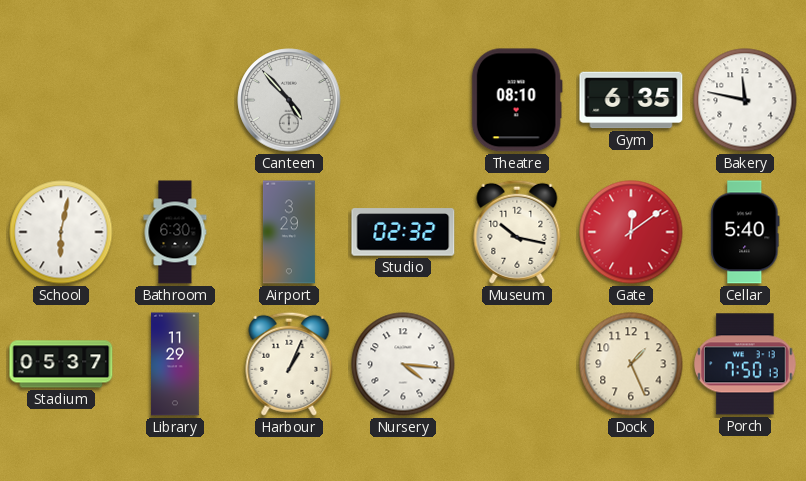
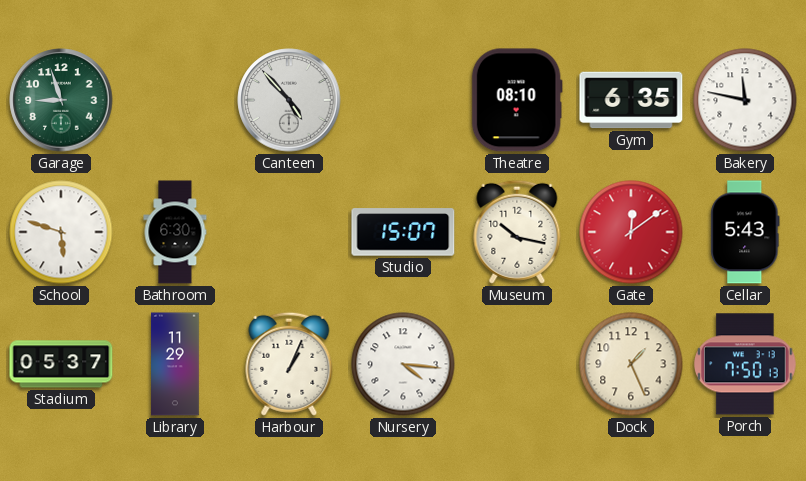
Garage: none -> 8:57 (61, 100)
School: 6:02 -> 5:48 (61, 232)
Airport: 3:29 -> none (289, 232)
Studio: 02:32 -> 15:07 (403, 232)
Cellar: 5:40 -> 5:43 (745, 232)
